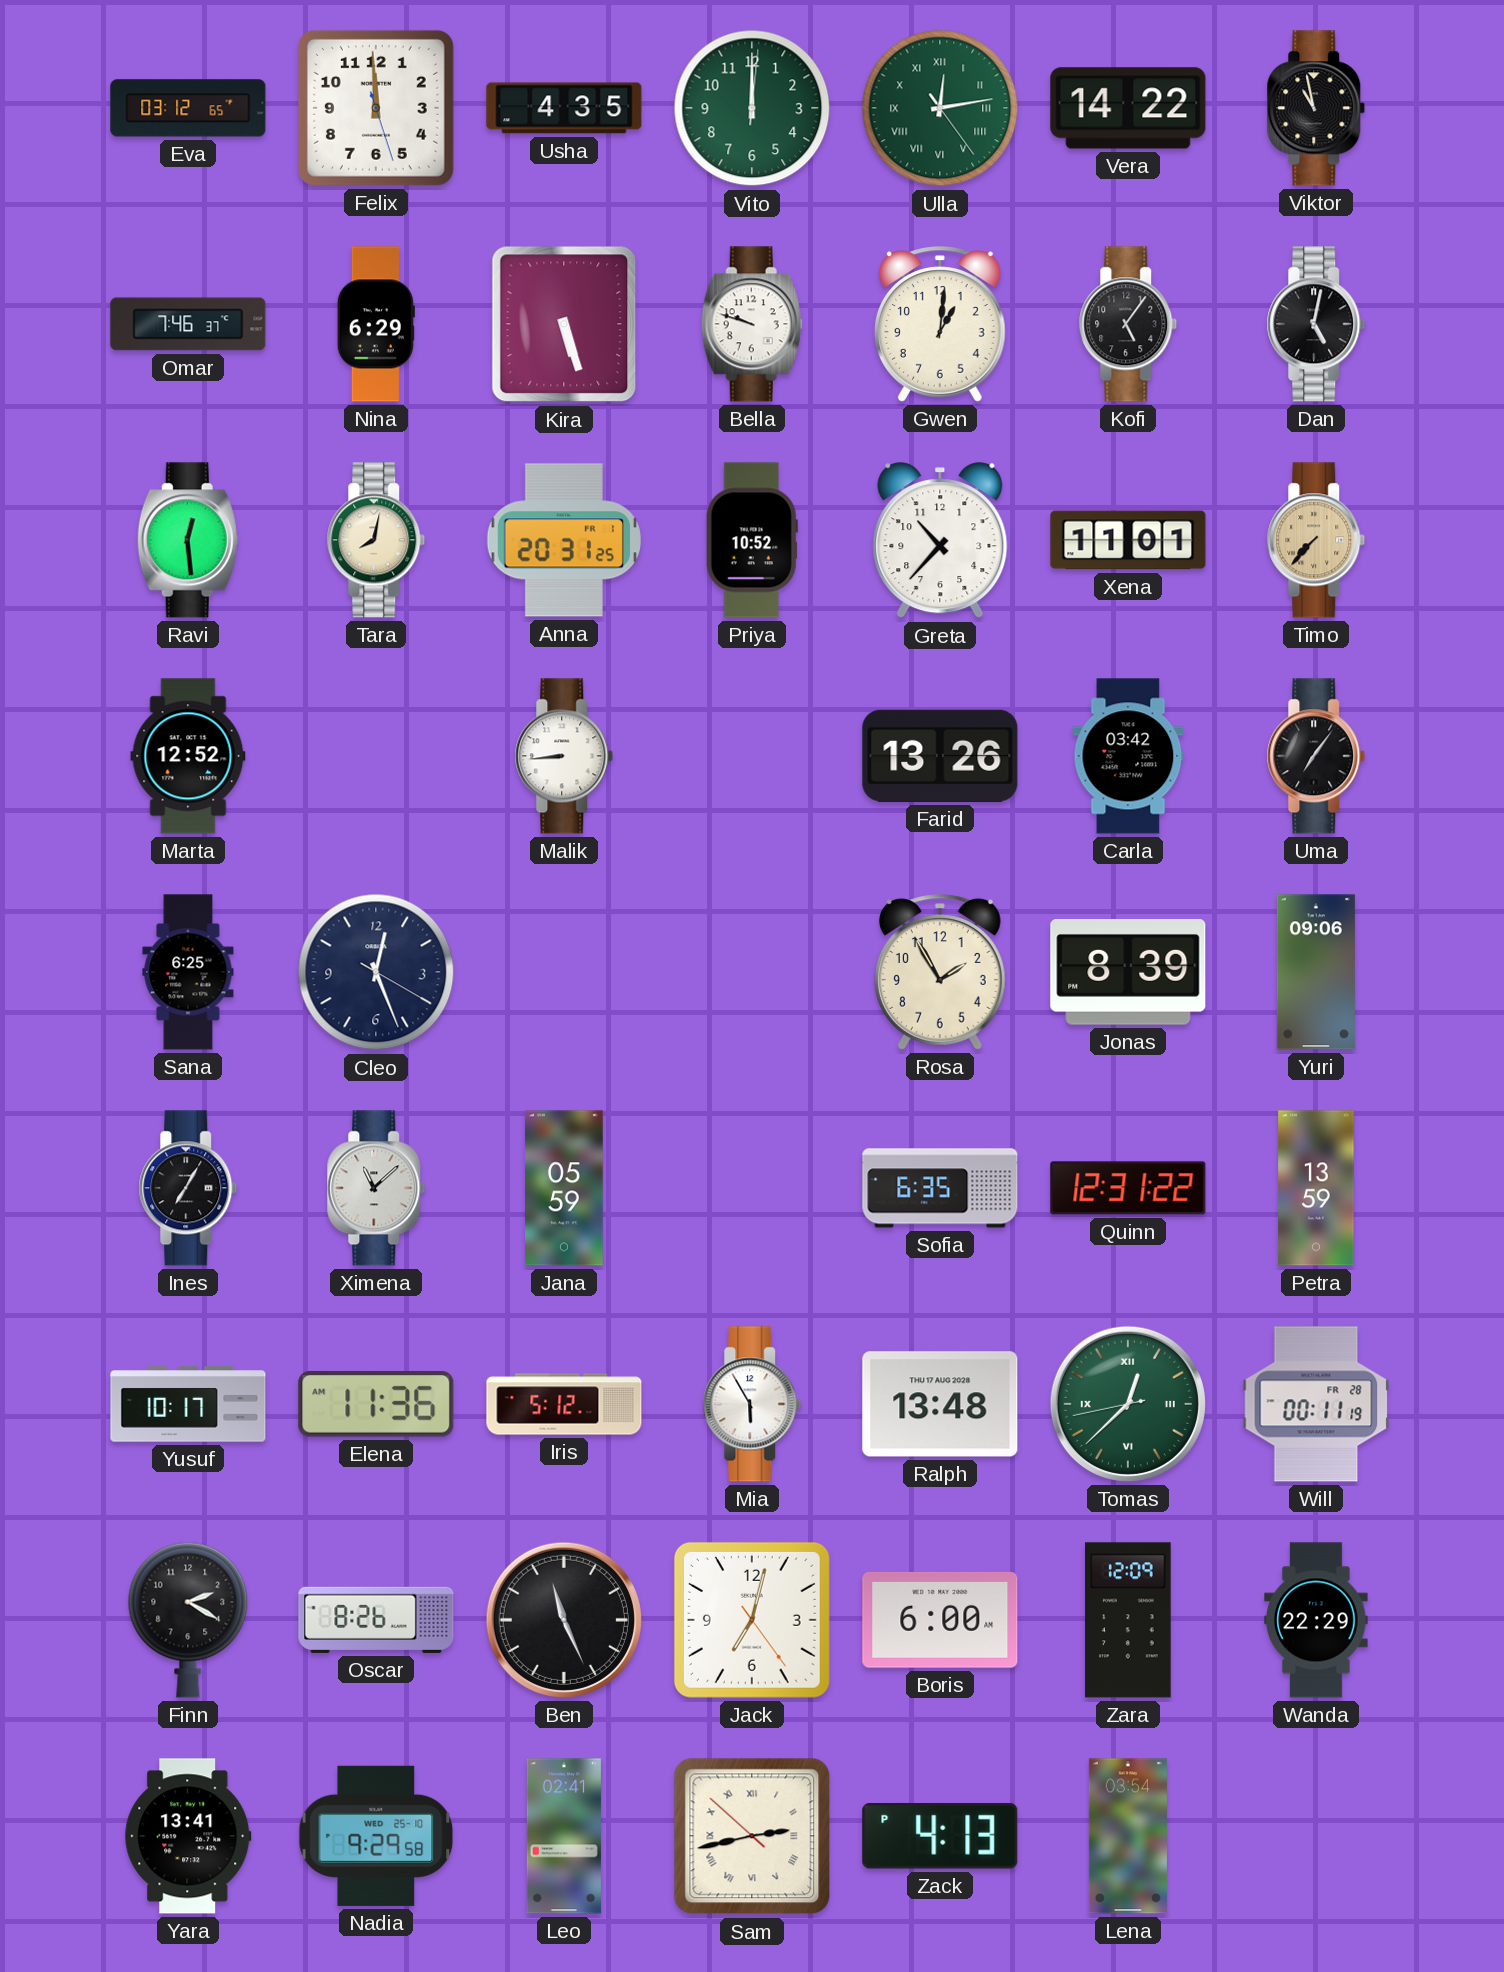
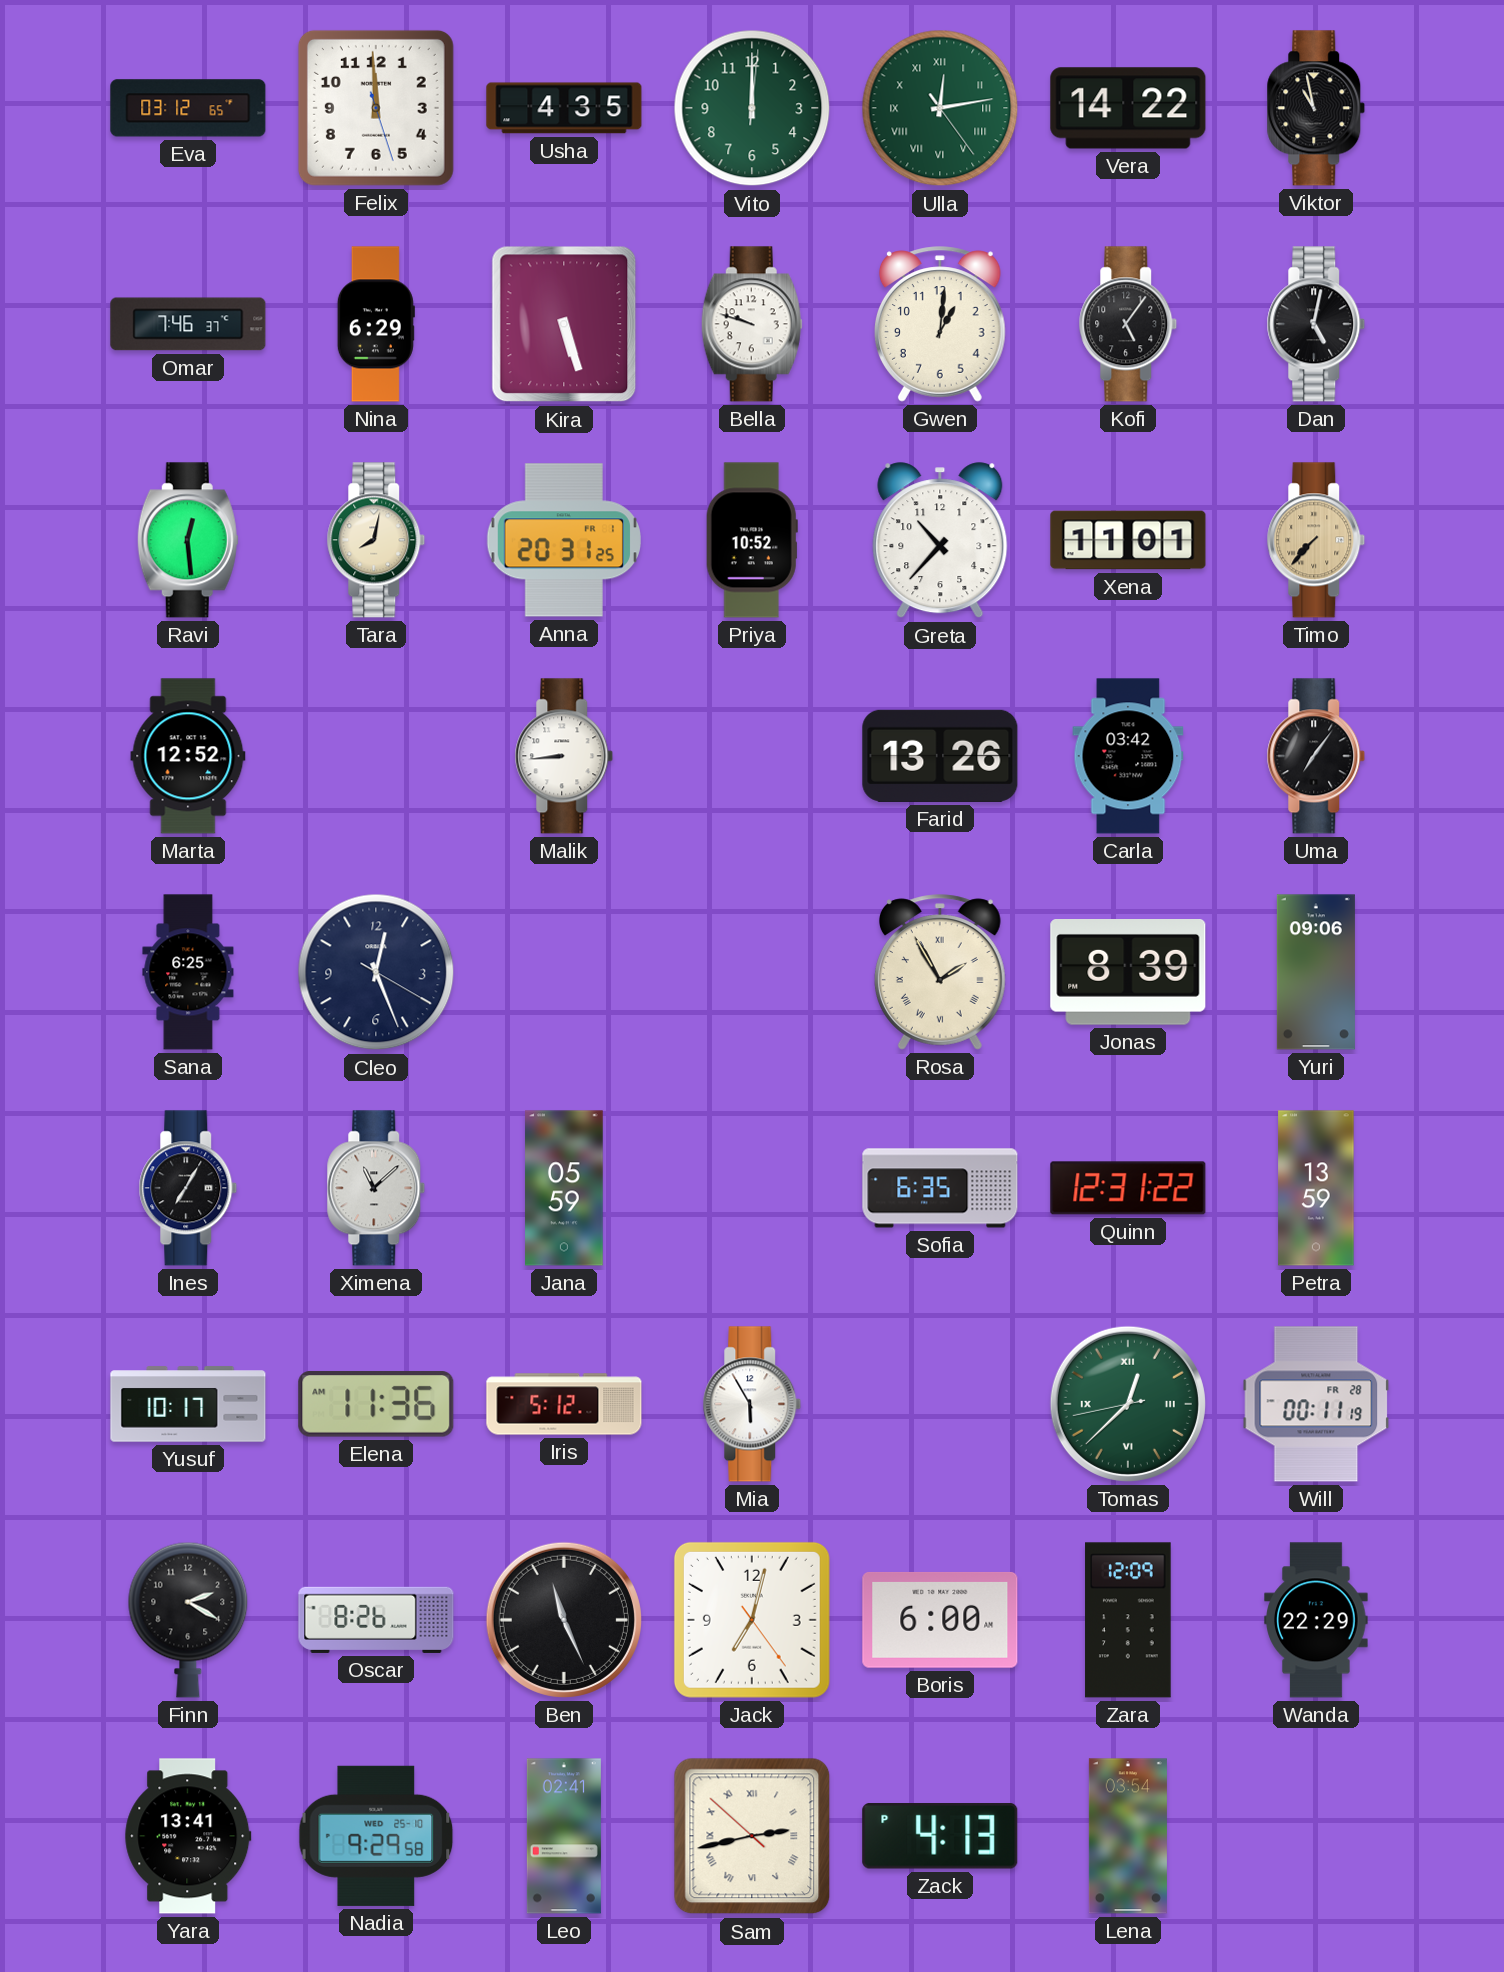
Rosa numerals: Arabic -> Roman (940, 972)
Ralph: 13:48 -> none (940, 1404)
